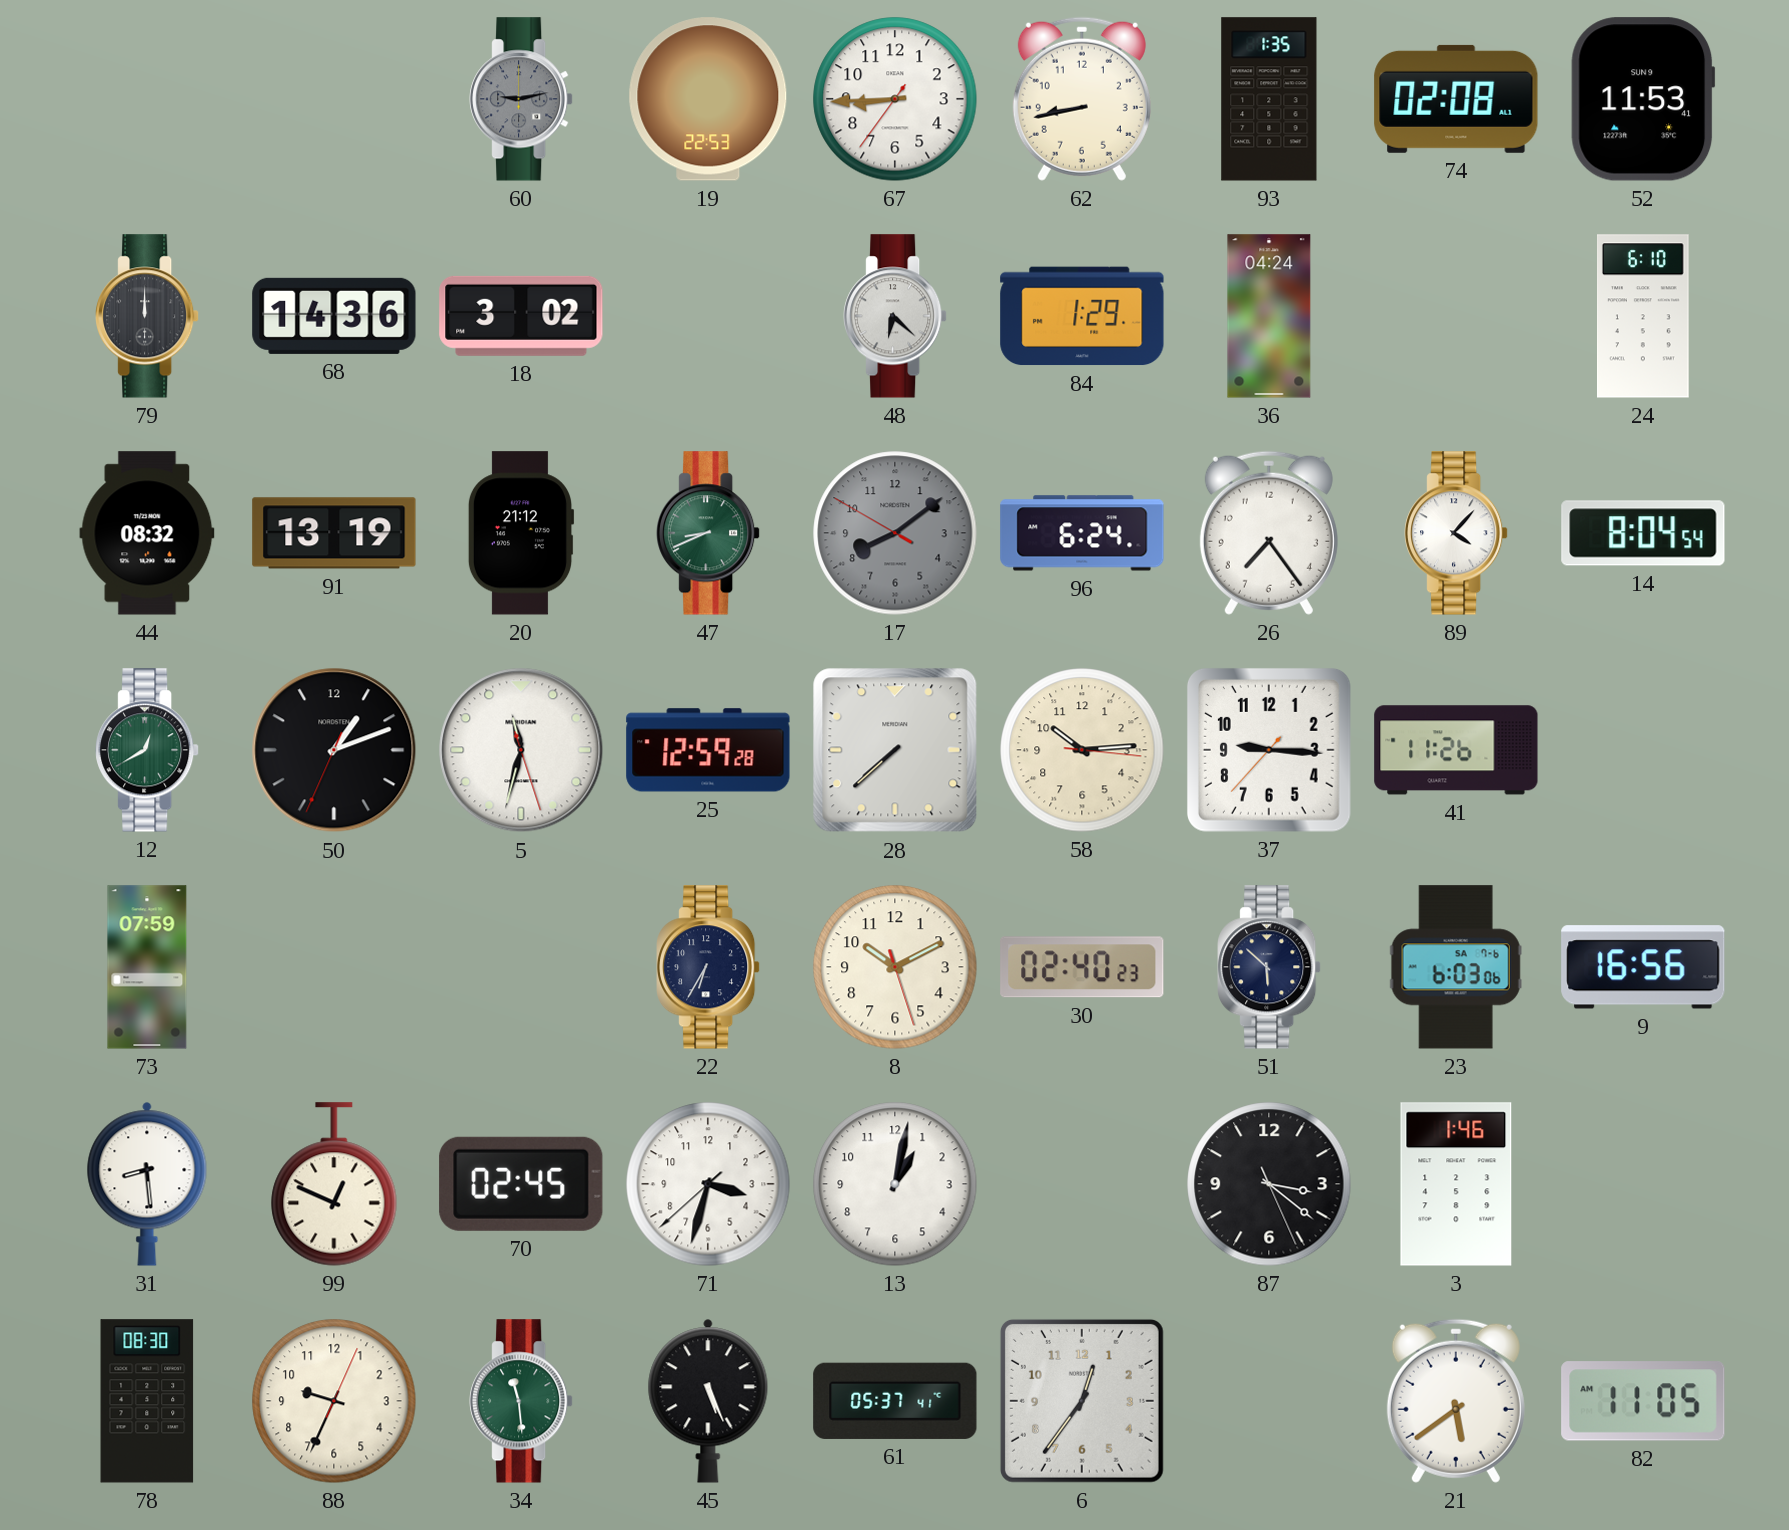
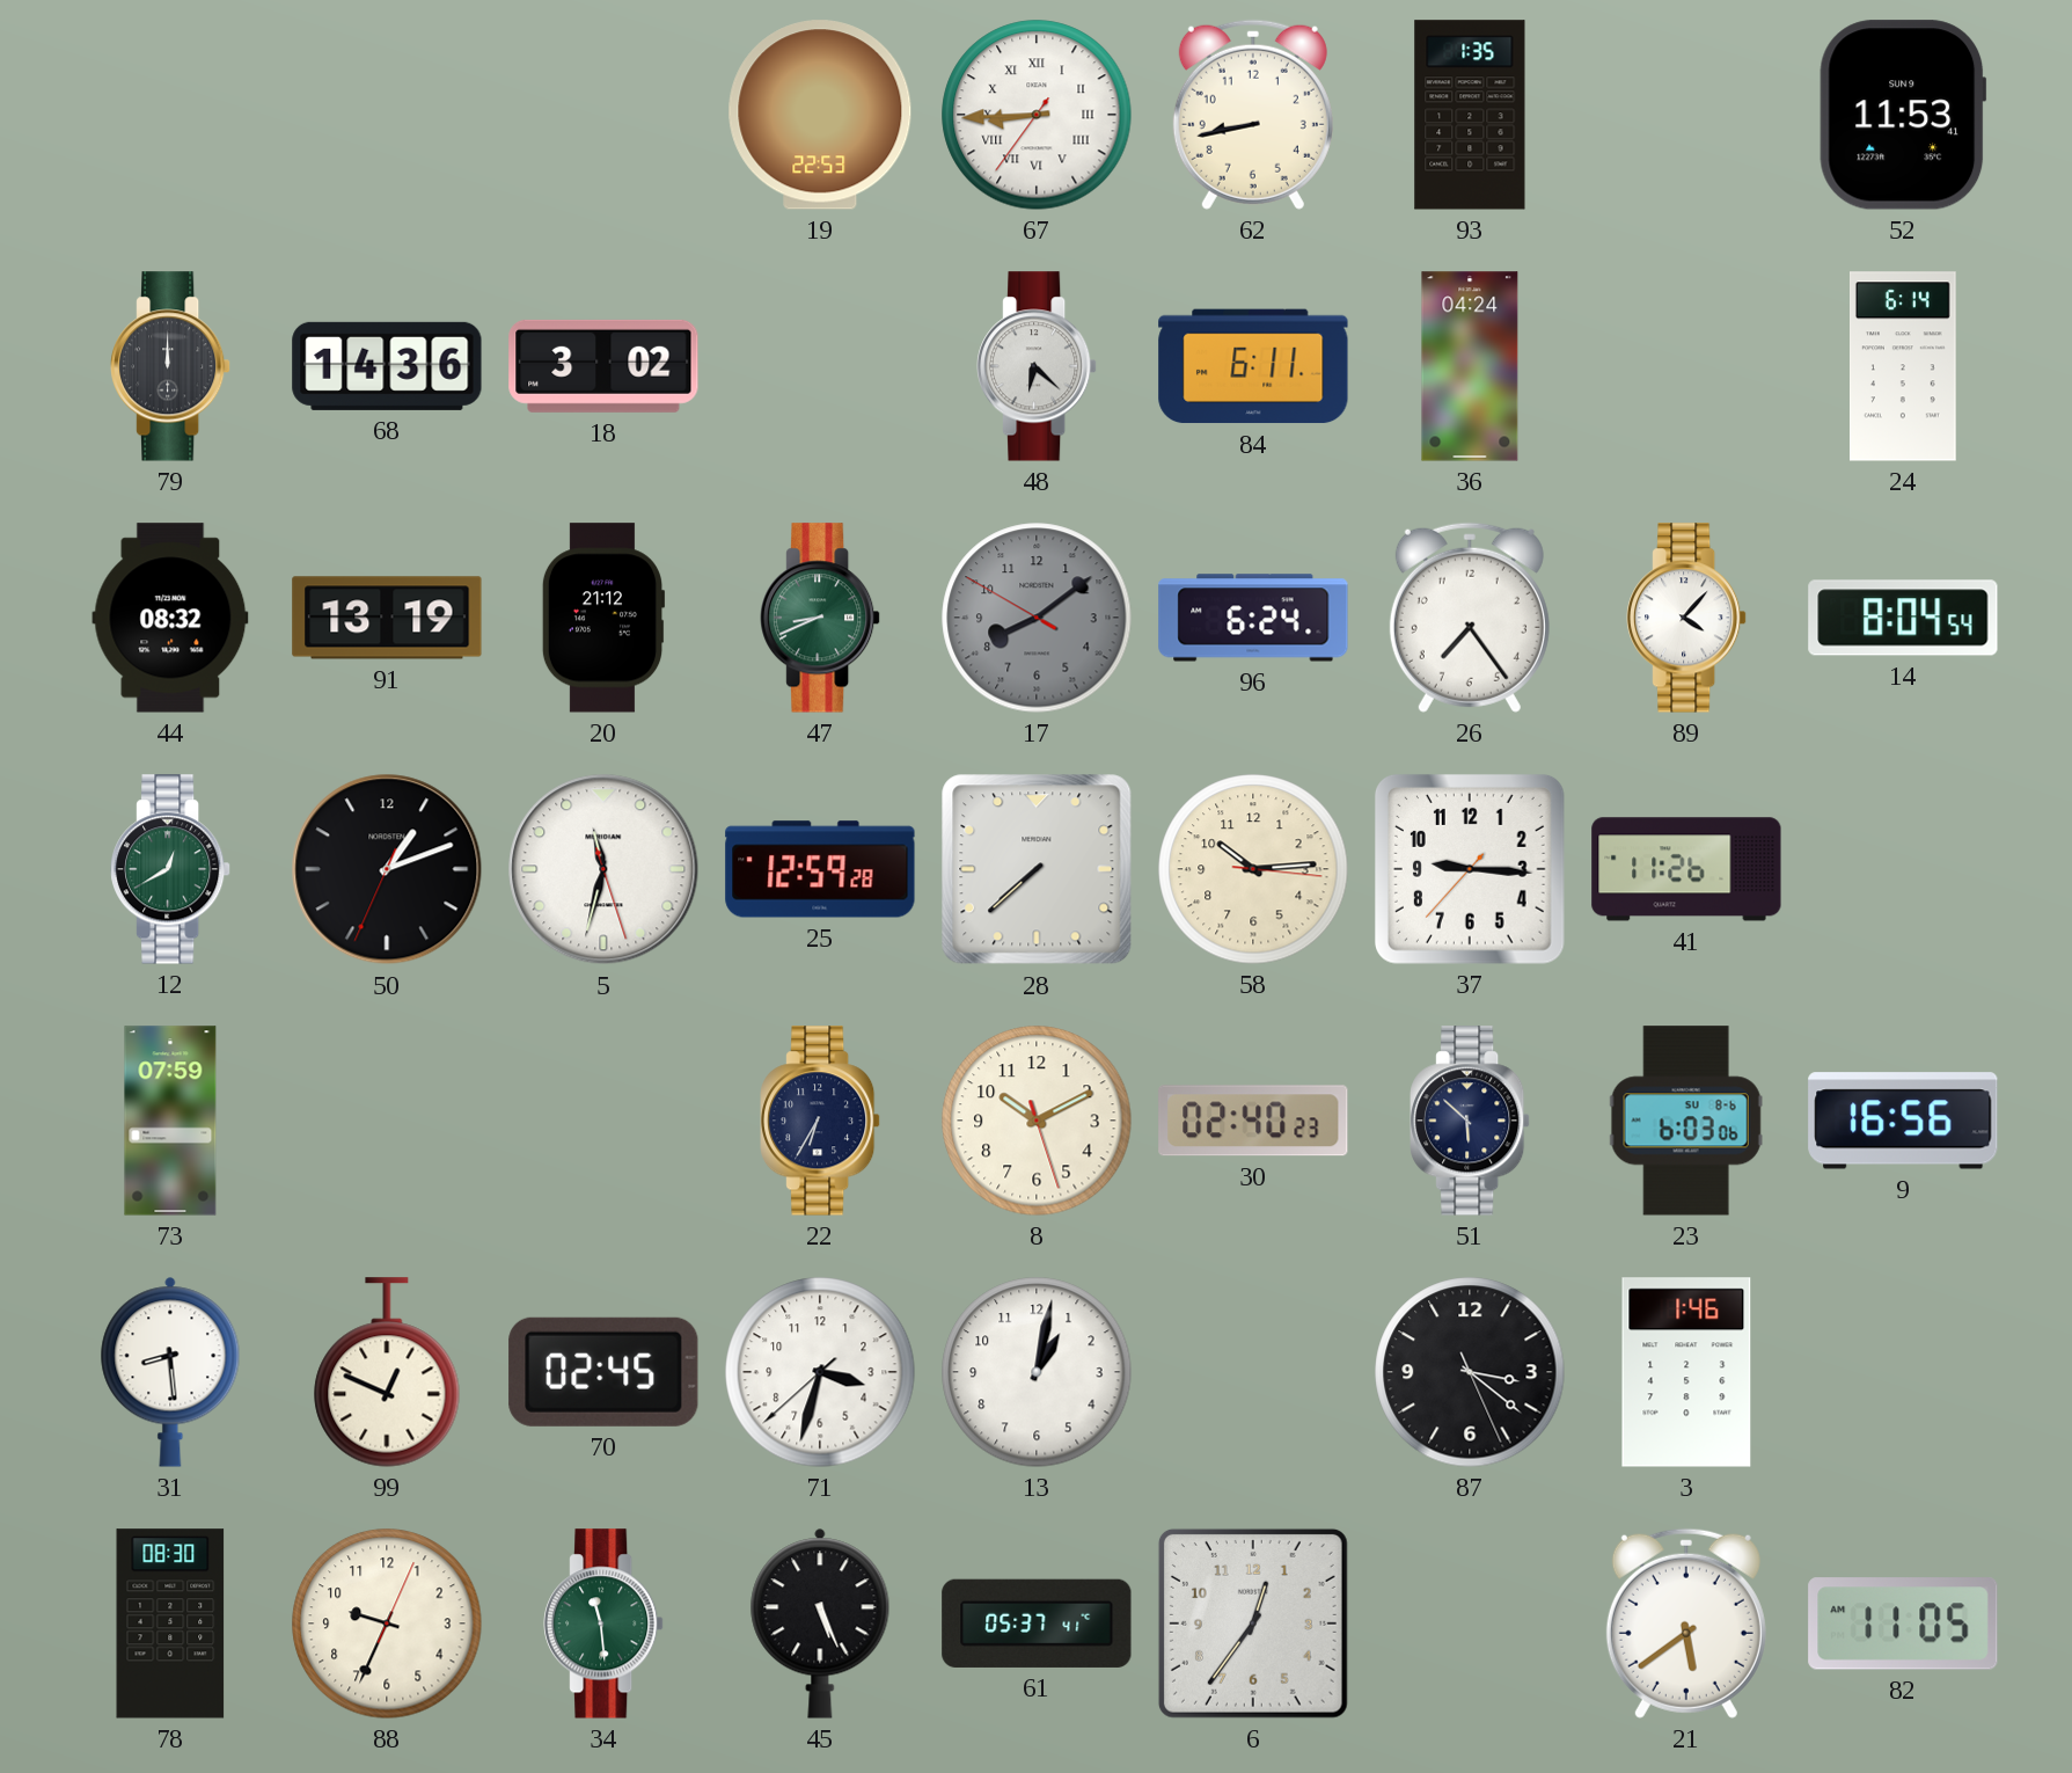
60: 9:13 -> none (522, 99)
67 numerals: Arabic -> Roman (1037, 115)
74: 02:08 -> none (1456, 99)
84: 1:29 -> 6:11 (1253, 366)
24: 6:10 -> 6:14 (1904, 366)
23 date: SA 7-6 -> SU 8-6 (1686, 1121)
